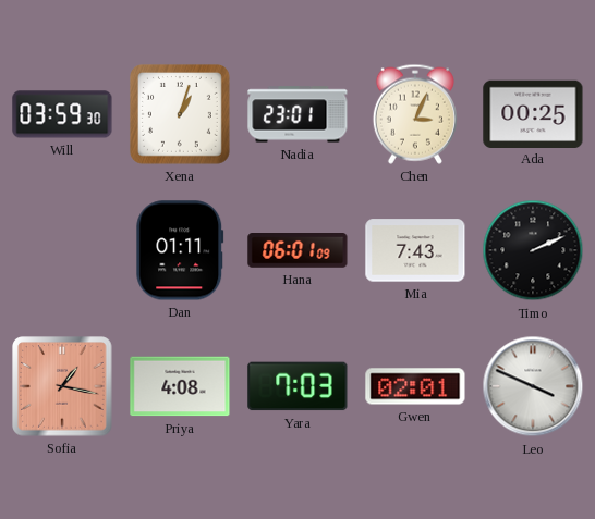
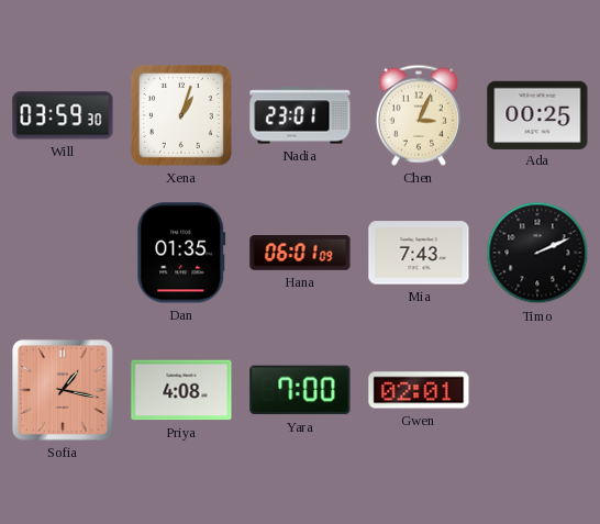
Dan: 01:11 -> 01:35 (181, 253)
Yara: 7:03 -> 7:00 (300, 390)
Leo: 3:49 -> none (533, 386)
